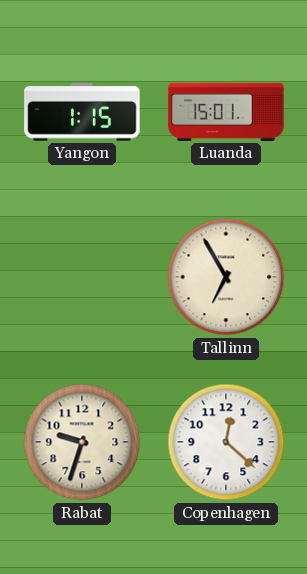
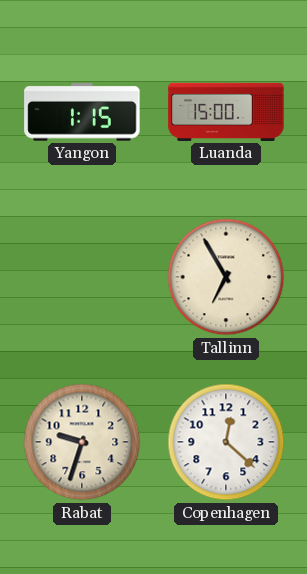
Luanda: 15:01 -> 15:00 (226, 112)
